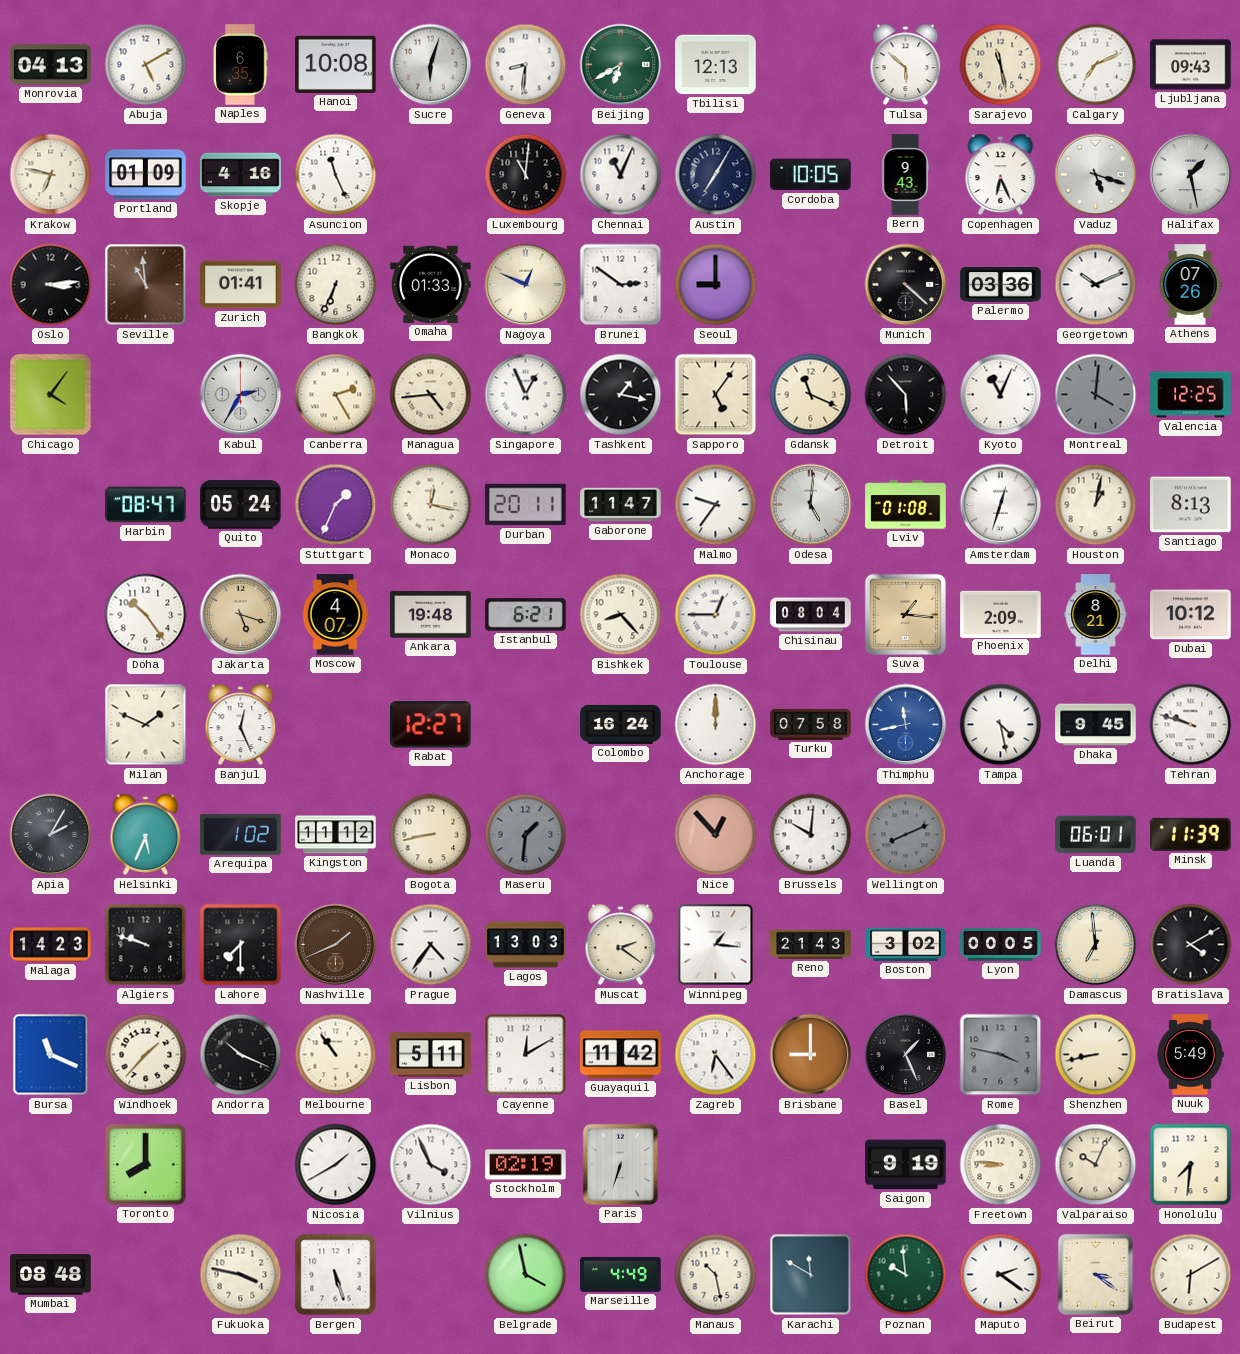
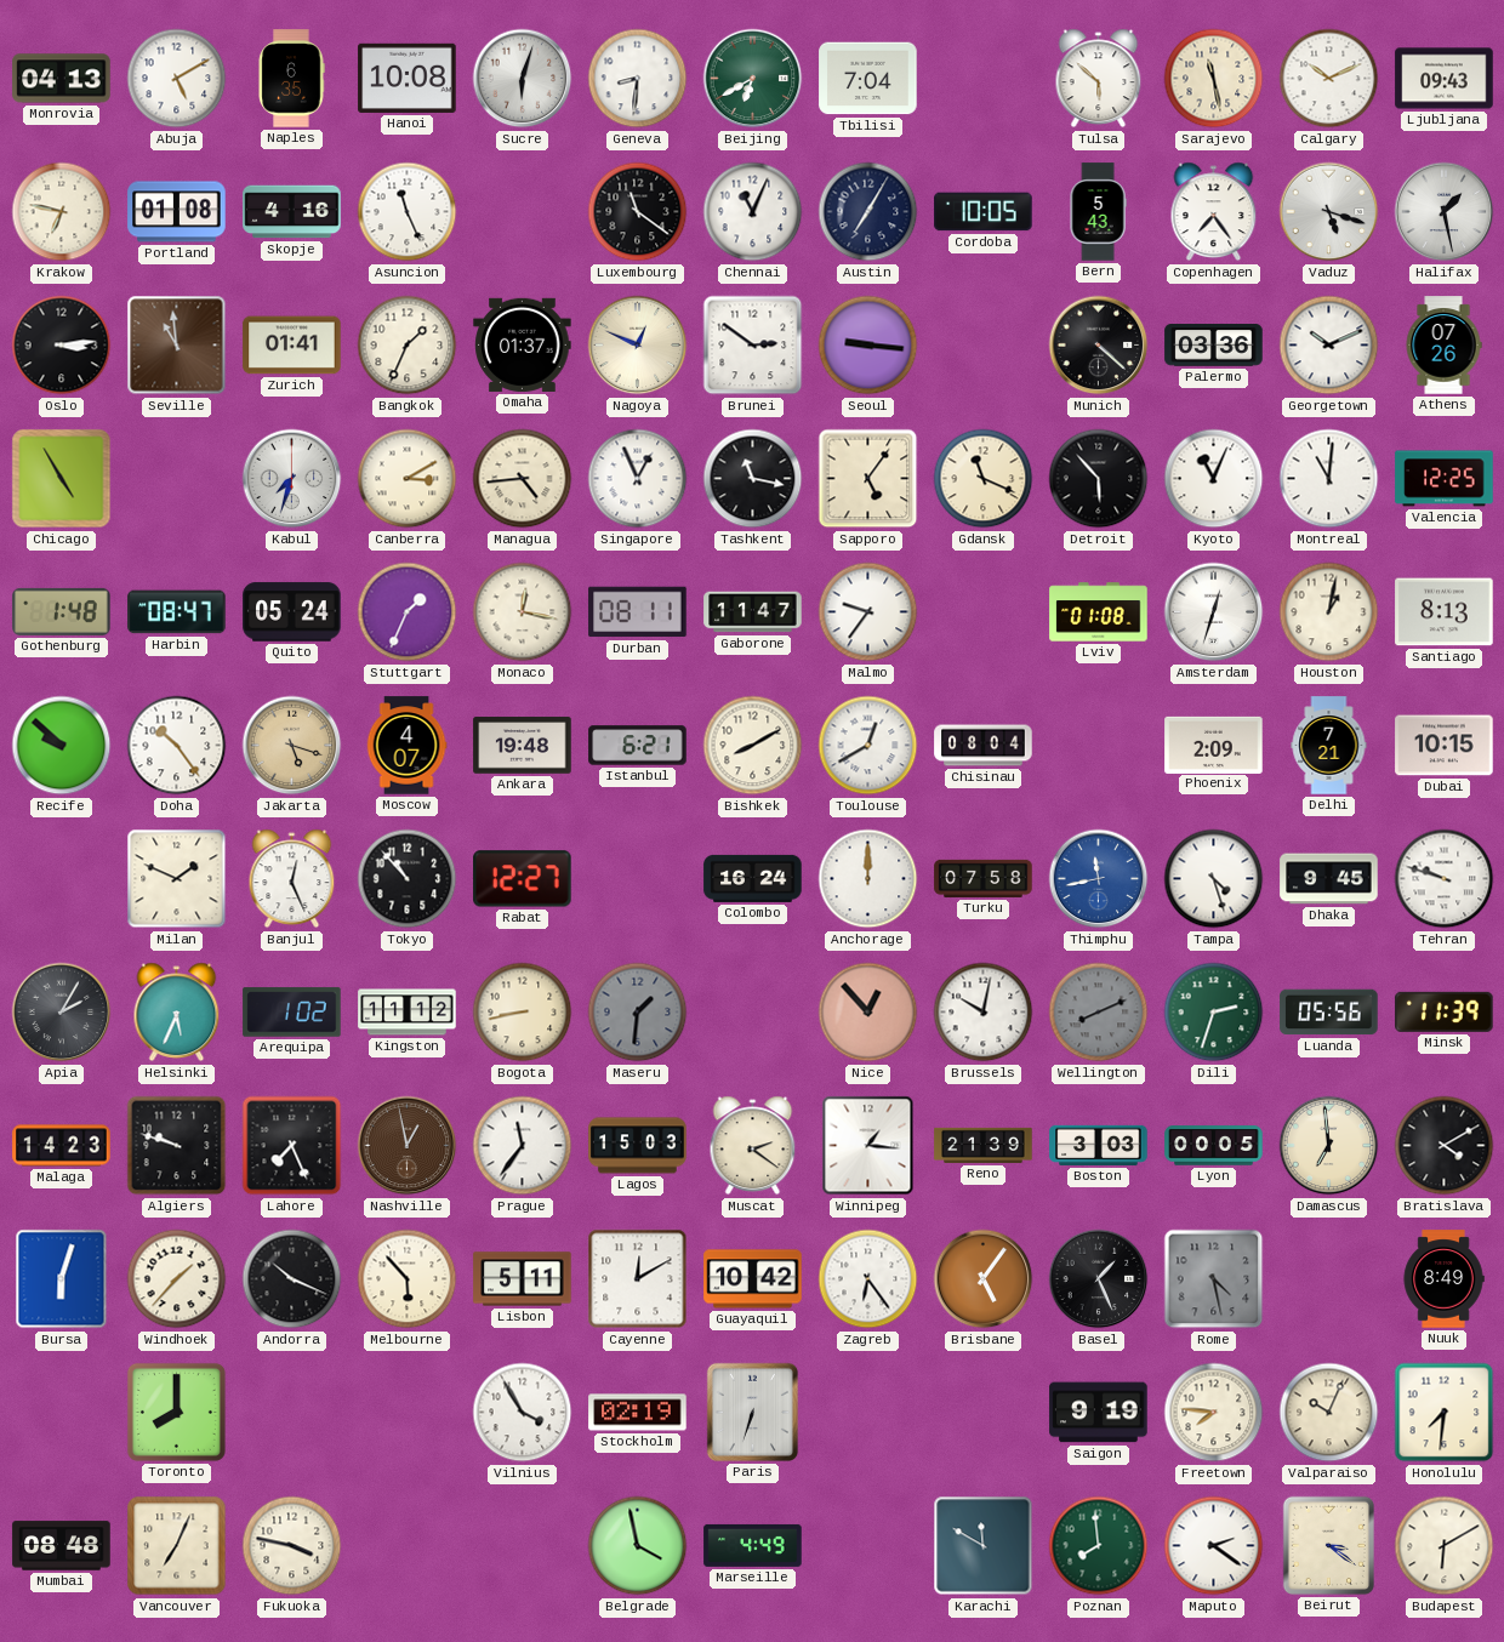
Tbilisi: 12:13 -> 7:04 (868, 79)
Calgary: 7:11 -> 10:11 (1329, 79)
Portland: 01:09 -> 01:08 (177, 212)
Luxembourg: 11:01 -> 11:21 (638, 212)
Bern: 9:43 -> 5:43 (1098, 212)
Copenhagen: 6:26 -> 7:24 (1214, 212)
Bangkok: 6:34 -> 1:34 (408, 346)
Omaha: 01:33 -> 01:37 (523, 344)
Seoul: 9:00 -> 9:16 (868, 346)
Chicago: 4:06 -> 4:55 (62, 479)
Kabul: 2:35 -> 7:33 (292, 479)
Canberra: 2:25 -> 3:10 (408, 479)
Tashkent: 1:17 -> 11:17 (753, 479)
Montreal: 4:01 -> 11:01 (1329, 479)
Montreal dial: grey -> white (1329, 479)
Gothenburg: none -> 1:48 (62, 611)
Durban: 20:11 -> 08:11 (638, 612)
Odesa: 5:01 -> none (811, 505)
Recife: none -> 9:52 (62, 746)
Bishkek: 8:23 -> 8:10 (753, 746)
Toulouse: 12:45 -> 12:40 (868, 746)
Suva: 1:16 -> none (905, 614)
Delhi: 8:21 -> 7:21 (1329, 746)
Dubai: 10:12 -> 10:15 (1445, 746)
Tokyo: none -> 10:53 (408, 879)
Tampa: 4:28 -> 4:27 (1214, 879)
Brussels: 10:01 -> 10:02 (984, 1013)
Dili: none -> 2:33 (1214, 1013)
Luanda: 06:01 -> 05:56 (1329, 1013)
Lahore: 7:30 -> 7:26 (292, 1146)
Nashville: 1:41 -> 12:58 (408, 1146)
Prague: 4:36 -> 11:36 (523, 1146)
Lagos: 13:03 -> 15:03 (638, 1146)
Reno: 21:43 -> 21:39 (984, 1145)
Boston: 3:02 -> 3:03 (1099, 1145)
Bursa: 11:19 -> 6:03 (62, 1279)
Melbourne: 10:54 -> 5:53 (408, 1279)
Guayaquil: 11:42 -> 10:42 (753, 1279)
Brisbane: 9:00 -> 5:06 (984, 1279)
Rome: 3:47 -> 4:28 (1214, 1279)
Shenzhen: 8:43 -> none (1096, 1055)
Nuuk: 5:49 -> 8:49 (1443, 1279)
Nicosia: 1:40 -> none (336, 1165)
Vilnius: 3:56 -> 3:55 (523, 1413)
Freetown: 8:46 -> 7:46 (1214, 1413)
Vancouver: none -> 7:04 (177, 1546)
Bergen: 5:27 -> none (336, 1275)
Manaus: 10:28 -> none (716, 1275)
Poznan: 9:59 -> 7:59 (1099, 1546)
